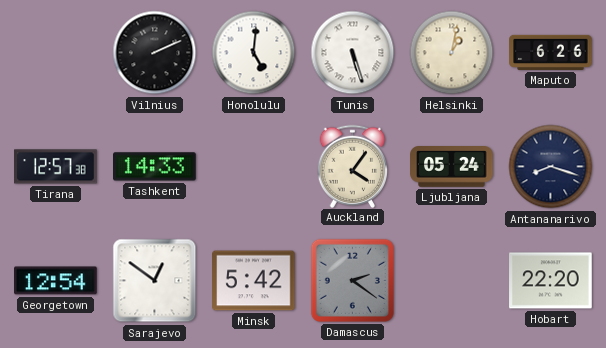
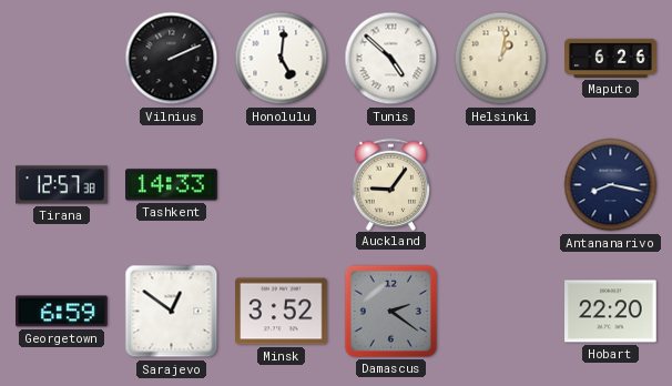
Tunis: 5:27 -> 4:52 (391, 59)
Auckland: 4:06 -> 9:06 (391, 184)
Ljubljana: 05:24 -> none (452, 167)
Antananarivo: 8:18 -> 8:17 (611, 185)
Georgetown: 12:54 -> 6:59 (62, 312)
Minsk: 5:42 -> 3:52 (282, 312)
